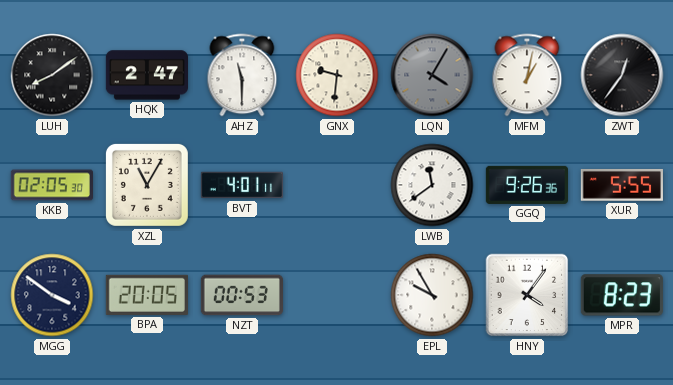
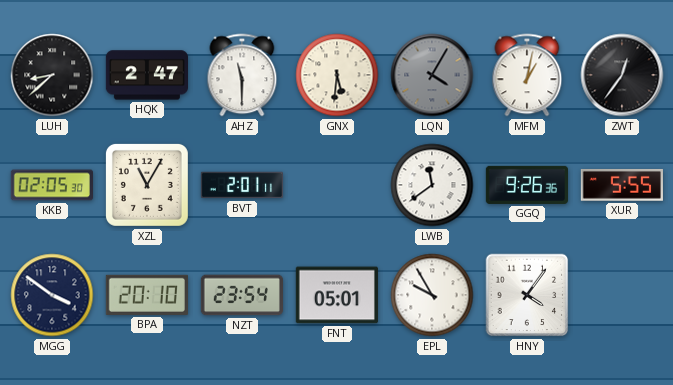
LUH: 8:09 -> 8:38 (52, 75)
GNX: 9:31 -> 5:31 (337, 75)
BVT: 4:01 -> 2:01 (242, 185)
BPA: 20:05 -> 20:10 (147, 295)
NZT: 00:53 -> 23:54 (241, 295)
FNT: none -> 05:01 (337, 295)
MPR: 8:23 -> none (622, 295)
